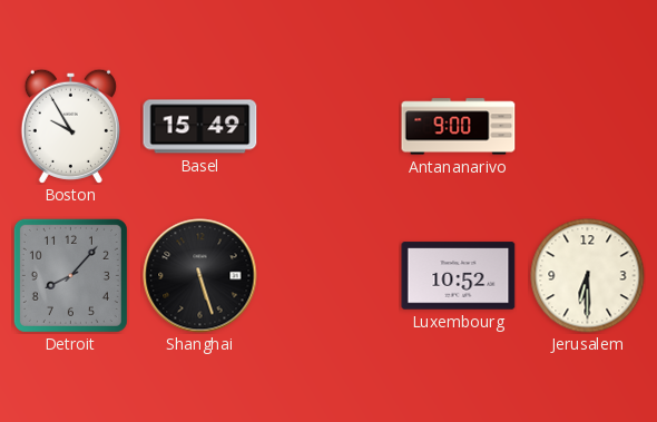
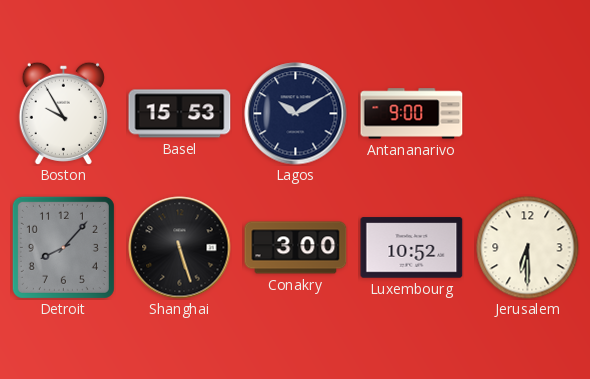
Basel: 15:49 -> 15:53 (180, 114)
Lagos: none -> 10:10 (296, 114)
Conakry: none -> 3:00 (296, 248)
